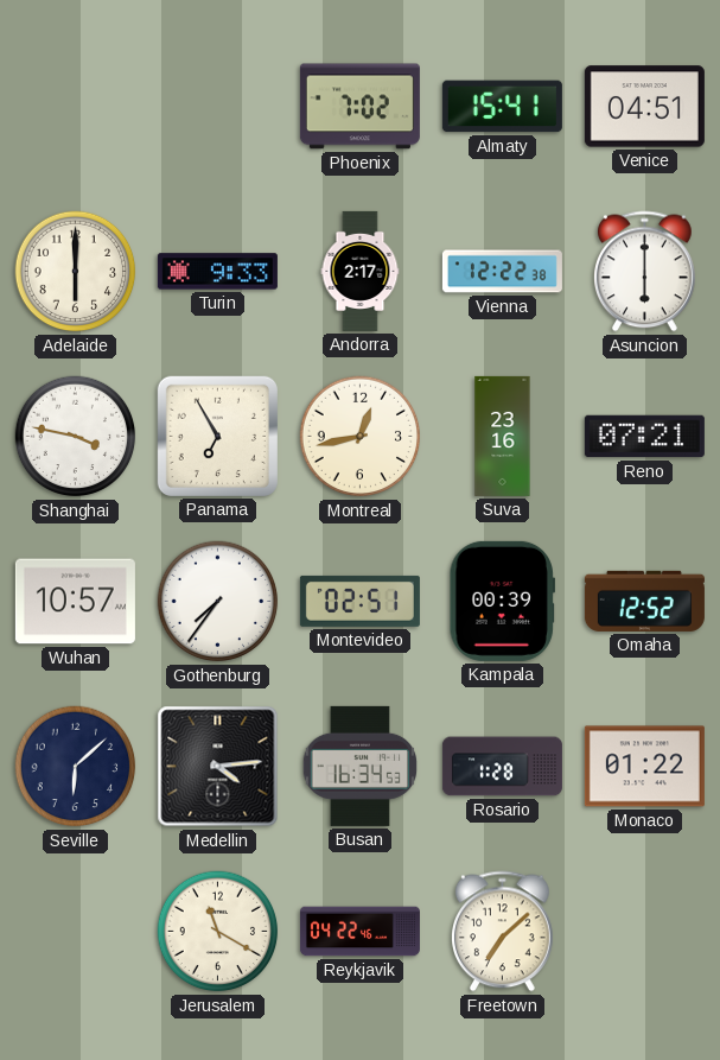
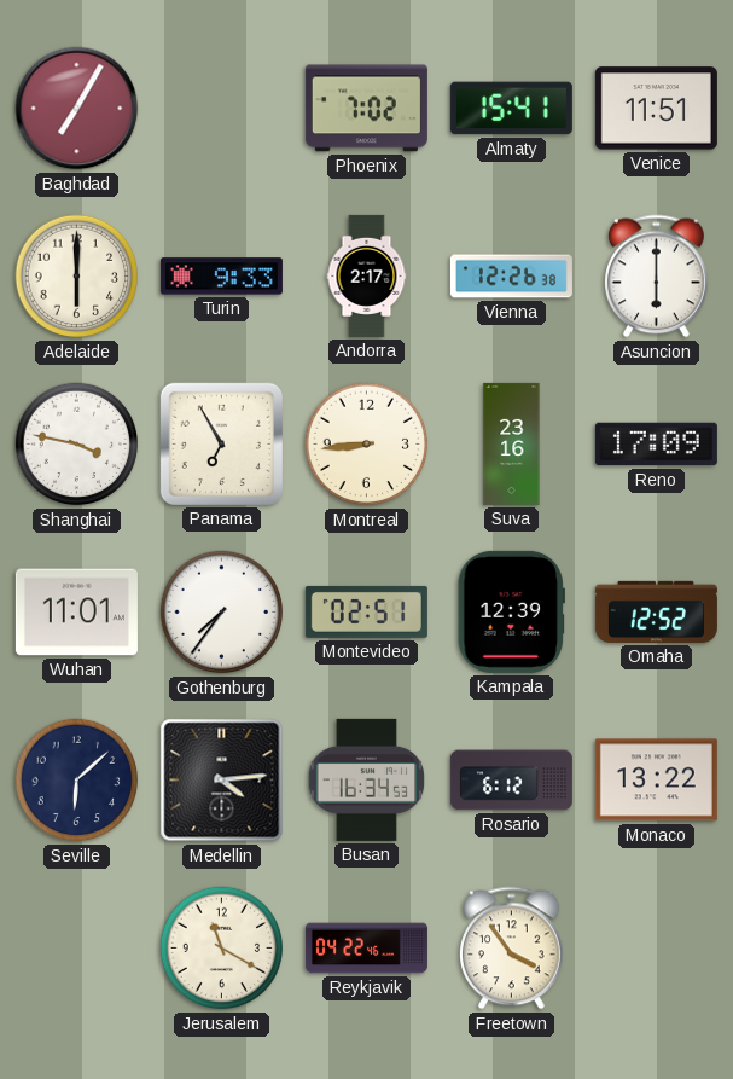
Baghdad: none -> 7:05 (77, 109)
Venice: 04:51 -> 11:51 (656, 109)
Vienna: 12:22 -> 12:26 (511, 277)
Montreal: 12:43 -> 8:44 (367, 445)
Reno: 07:21 -> 17:09 (656, 445)
Wuhan: 10:57 -> 11:01 (76, 613)
Kampala: 00:39 -> 12:39 (511, 611)
Rosario: 1:28 -> 6:12 (511, 781)
Monaco: 01:22 -> 13:22 (656, 781)
Freetown: 7:08 -> 3:54 (512, 949)
